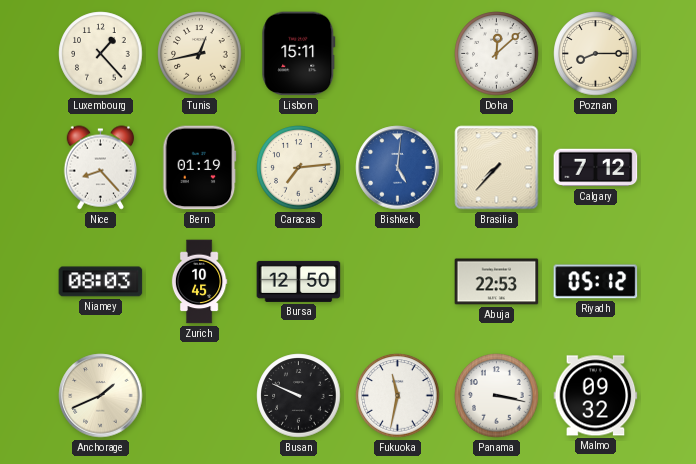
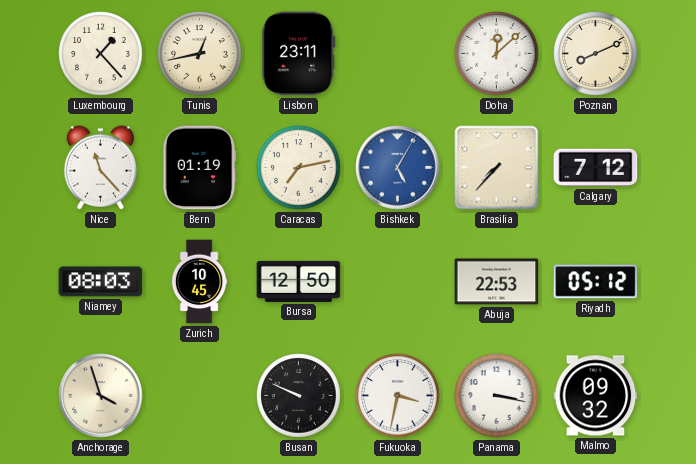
Lisbon: 15:11 -> 23:11 (299, 54)
Poznan: 8:15 -> 8:11 (596, 54)
Nice: 8:23 -> 11:23 (100, 168)
Caracas: 7:14 -> 7:13 (299, 168)
Bishkek: 5:01 -> 5:05 (398, 168)
Anchorage: 1:41 -> 3:57 (101, 396)
Fukuoka: 11:32 -> 3:32 (398, 396)
